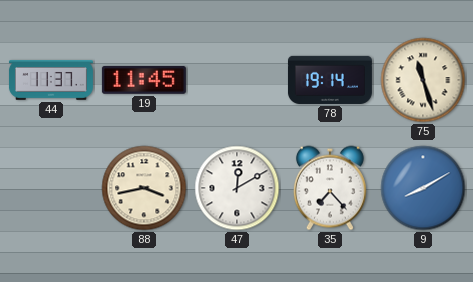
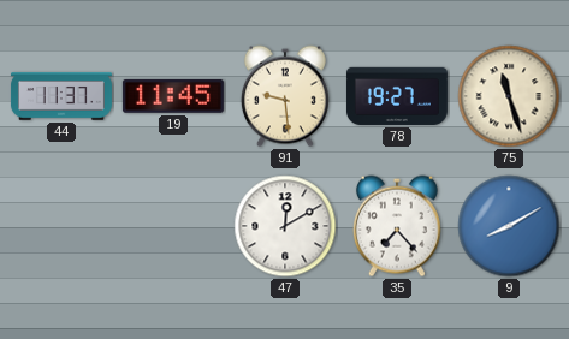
91: none -> 9:29 (285, 96)
78: 19:14 -> 19:27 (397, 96)
88: 3:43 -> none (144, 188)
